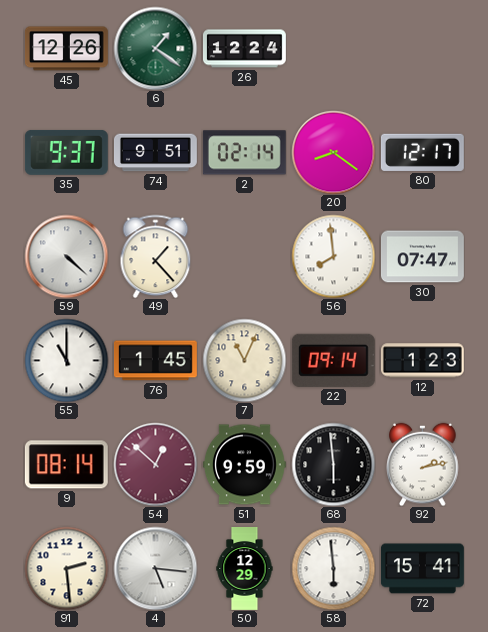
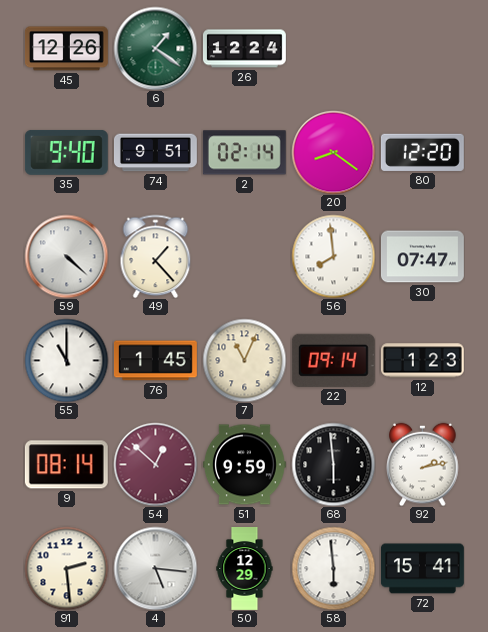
35: 9:37 -> 9:40 (66, 152)
80: 12:17 -> 12:20 (422, 152)
